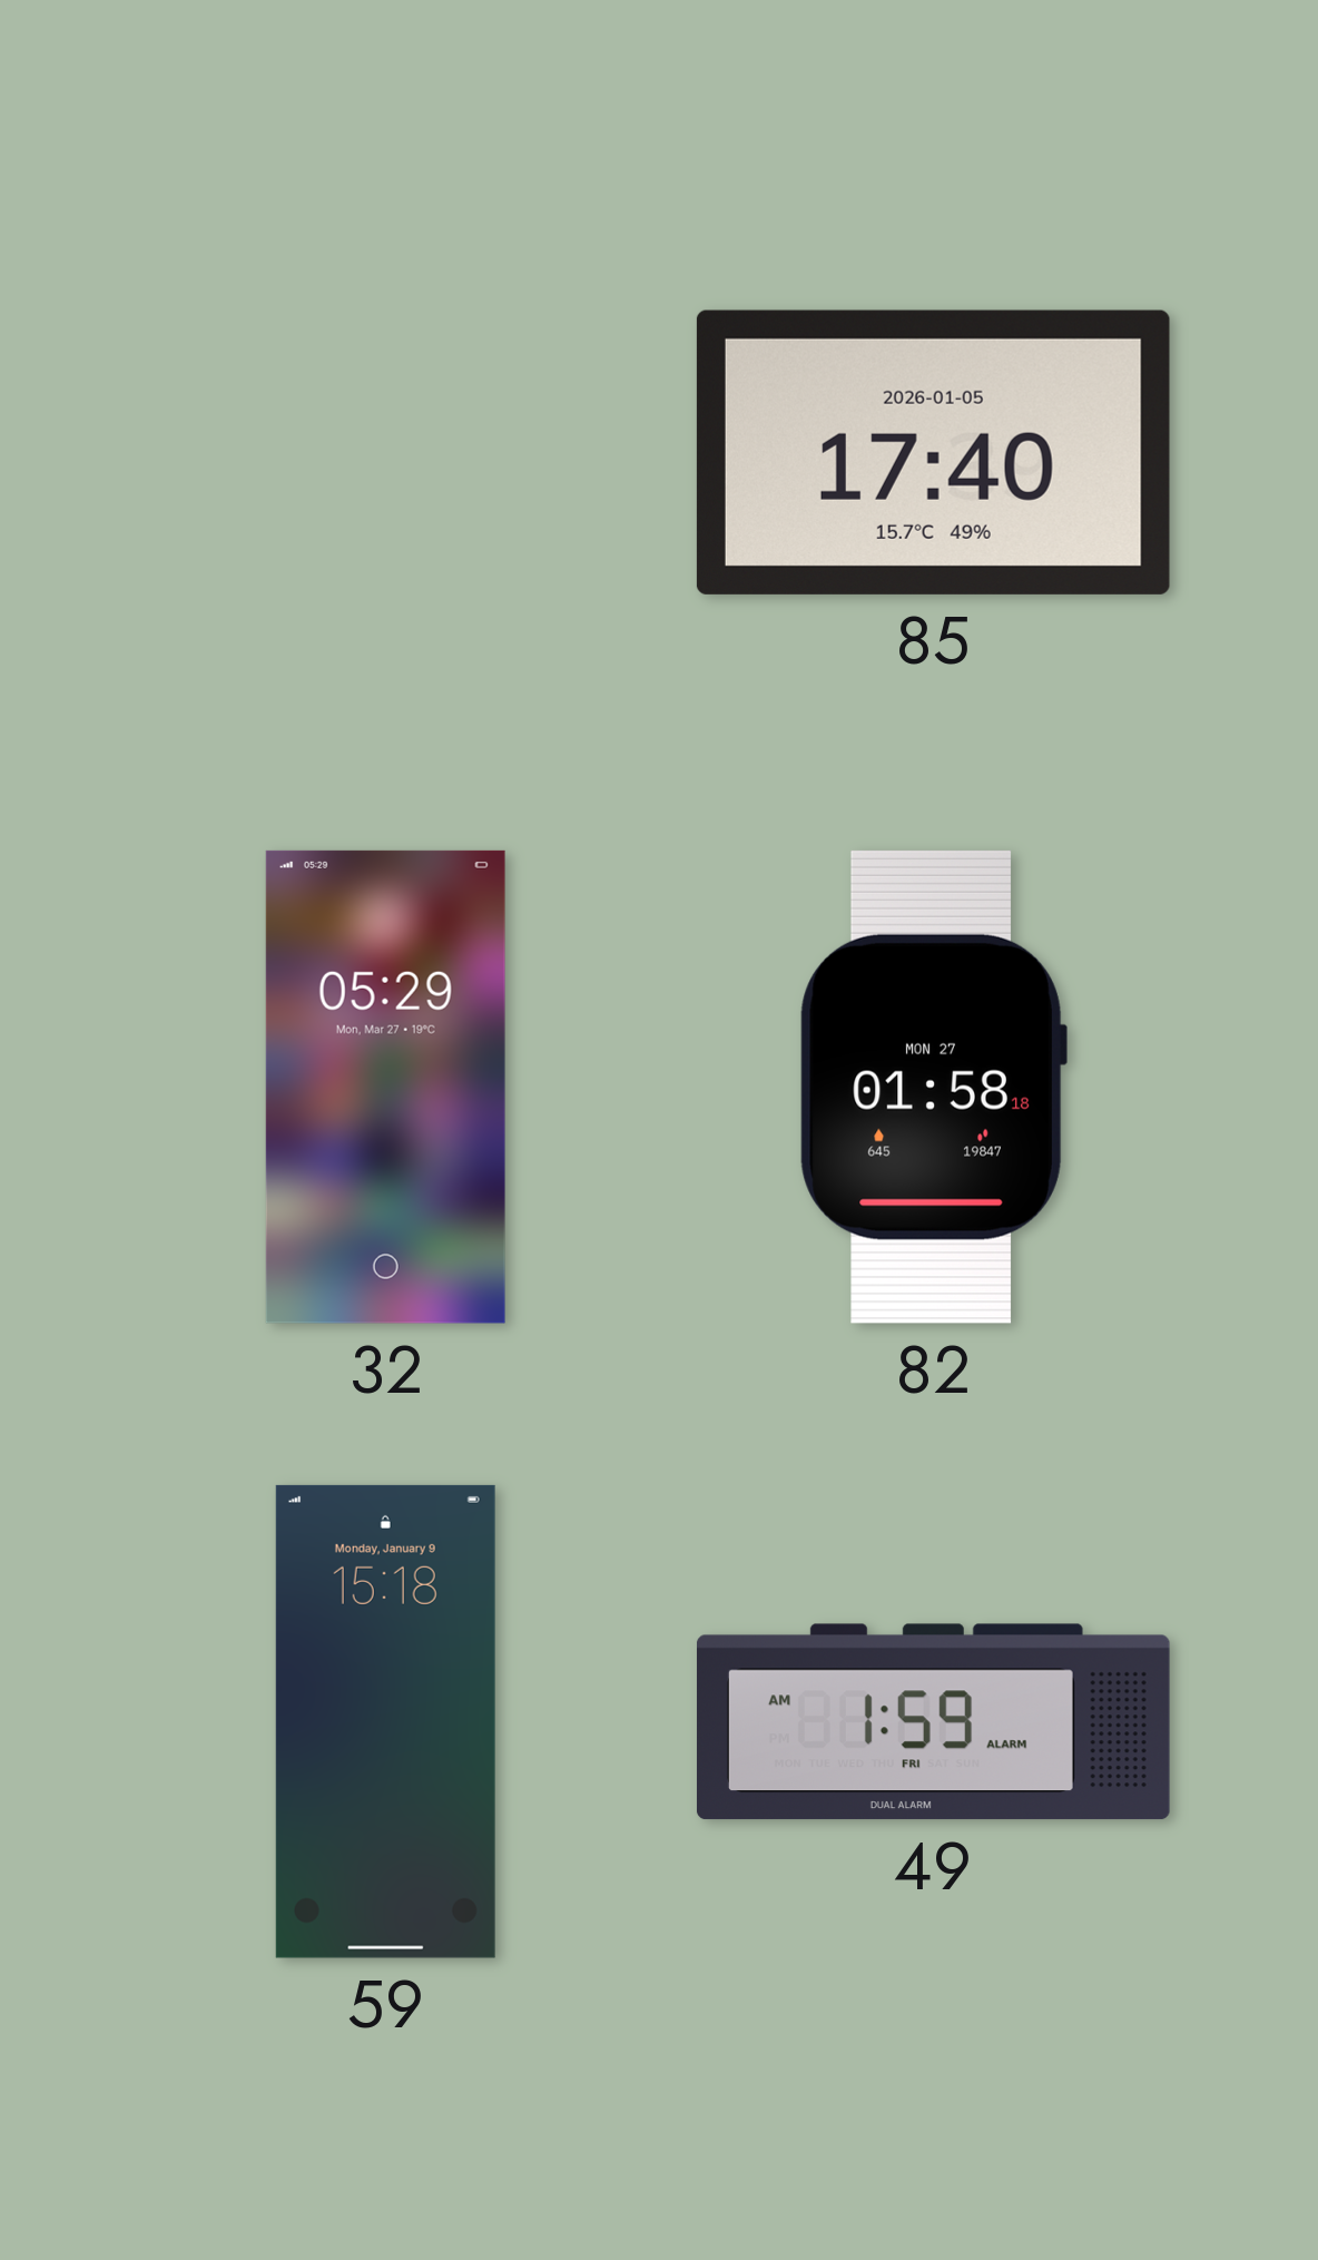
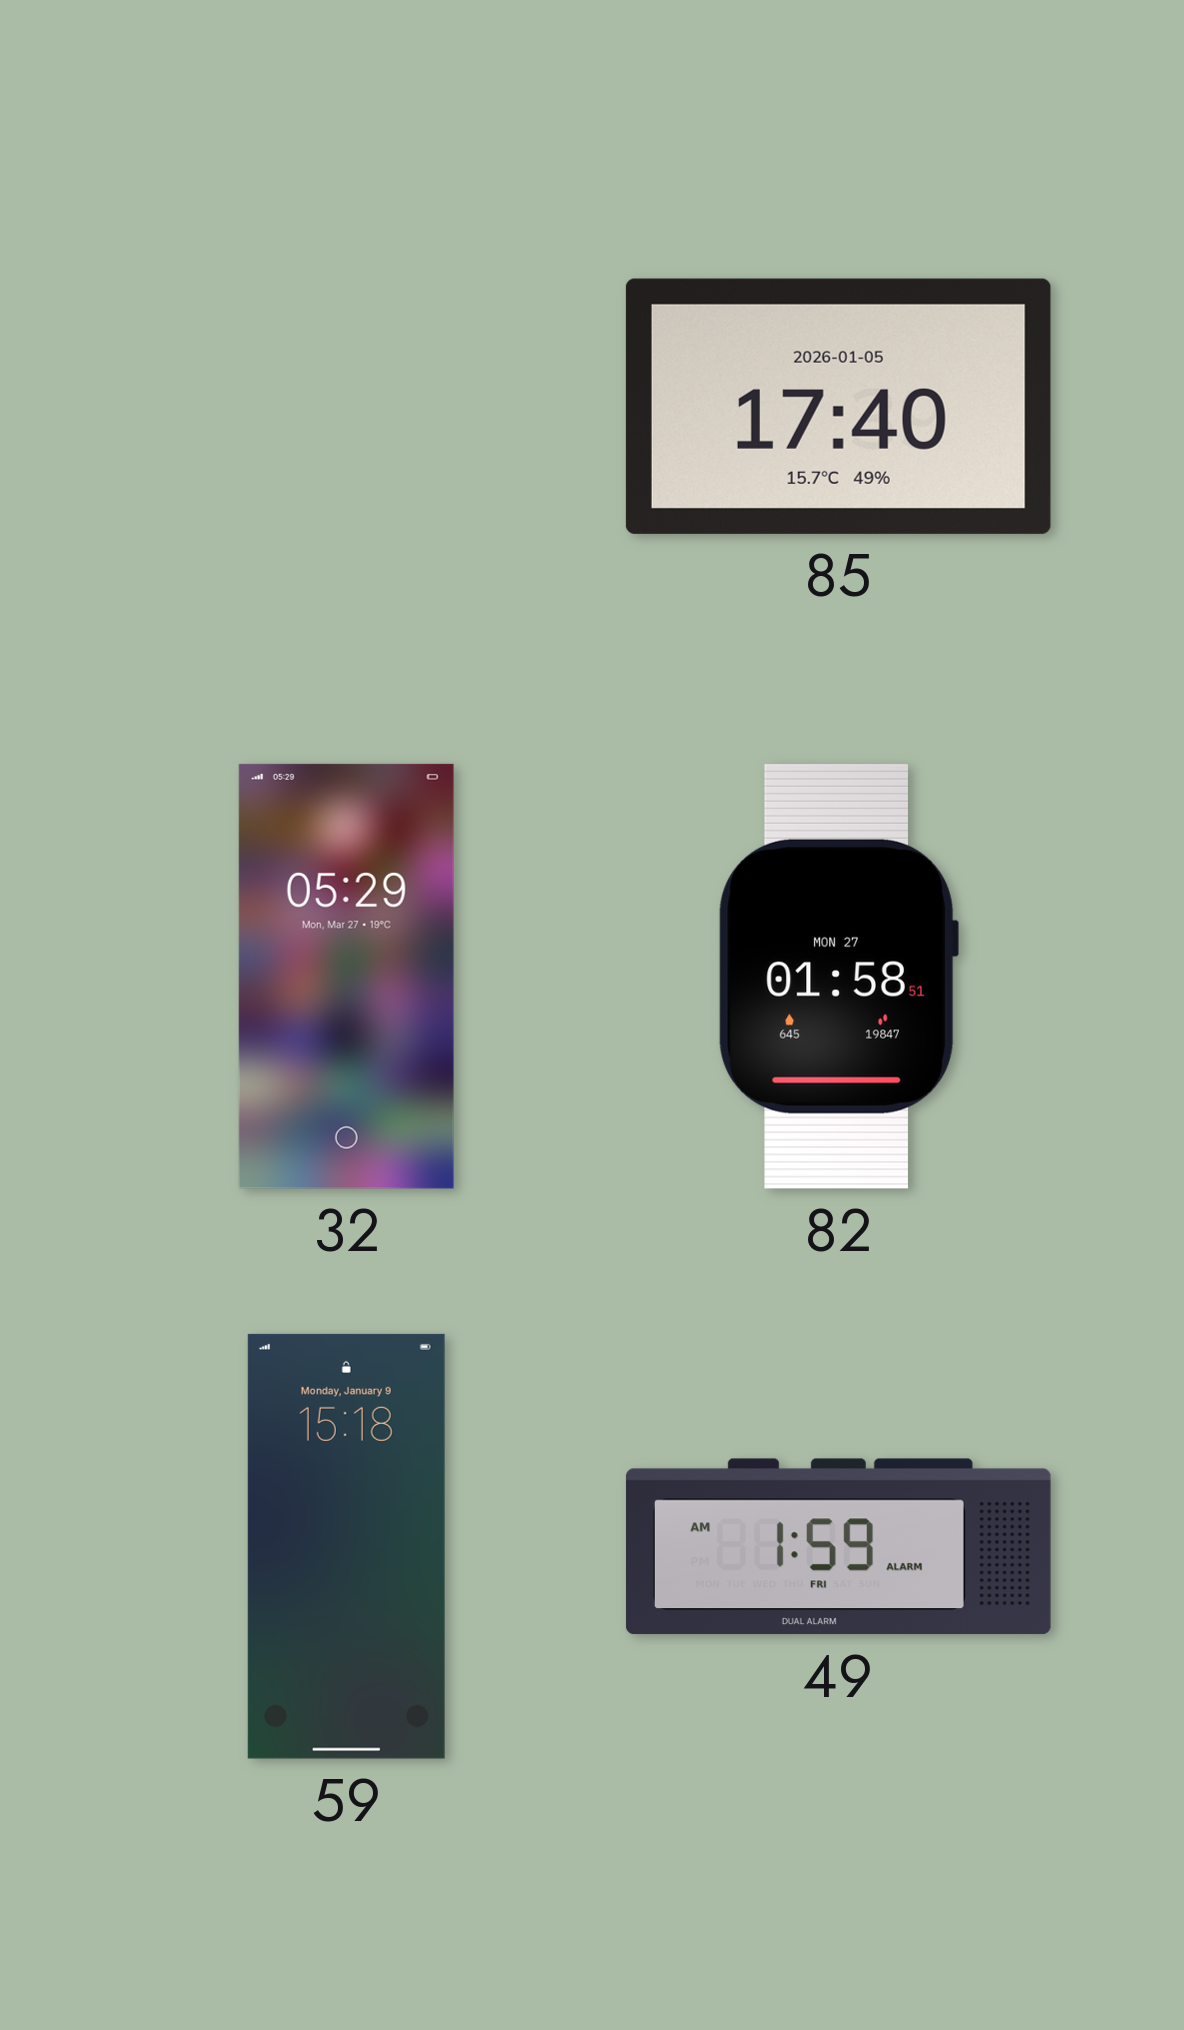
82: 01:58:18 -> 01:58:51 (838, 976)
